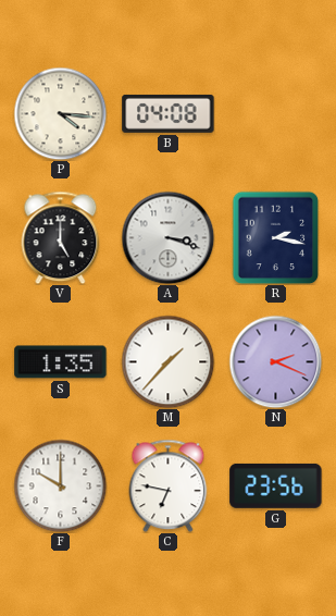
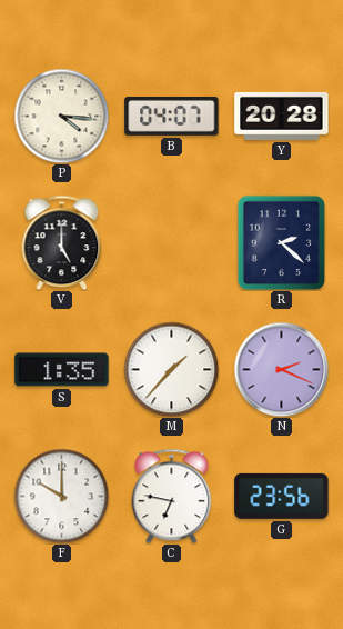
B: 04:08 -> 04:07 (172, 116)
Y: none -> 20:28 (282, 116)
A: 3:18 -> none (167, 237)
R: 2:17 -> 2:22 (282, 242)
